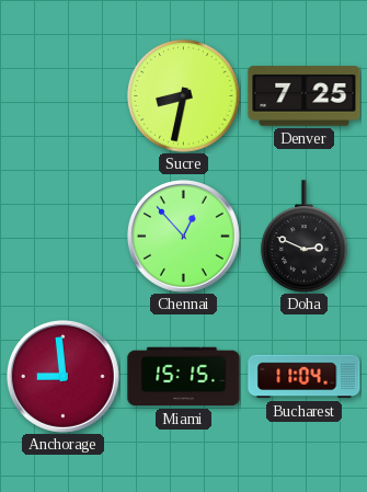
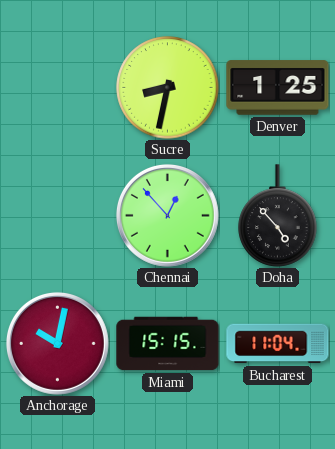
Denver: 7:25 -> 1:25 (278, 88)
Doha: 2:49 -> 4:53 (278, 216)
Anchorage: 8:59 -> 10:02 (57, 343)
